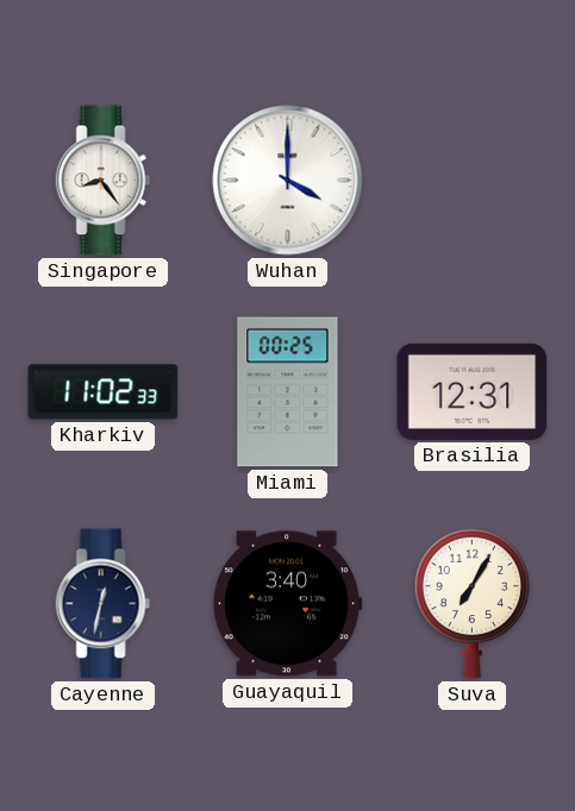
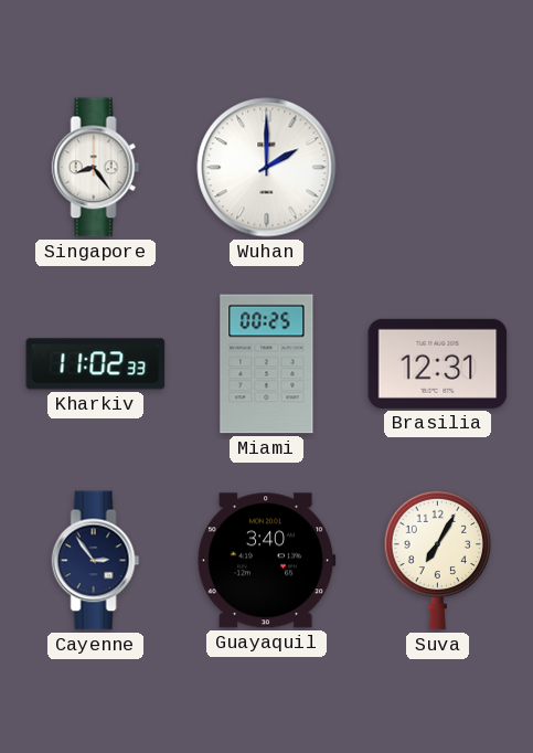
Wuhan: 4:00 -> 2:00 (267, 168)
Cayenne: 12:32 -> 2:54 (96, 561)
